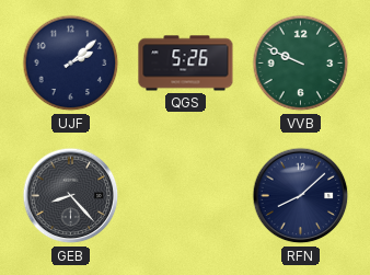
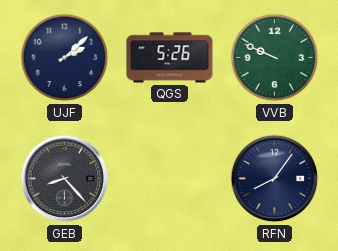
RFN: 8:08 -> 8:06 (275, 179)
